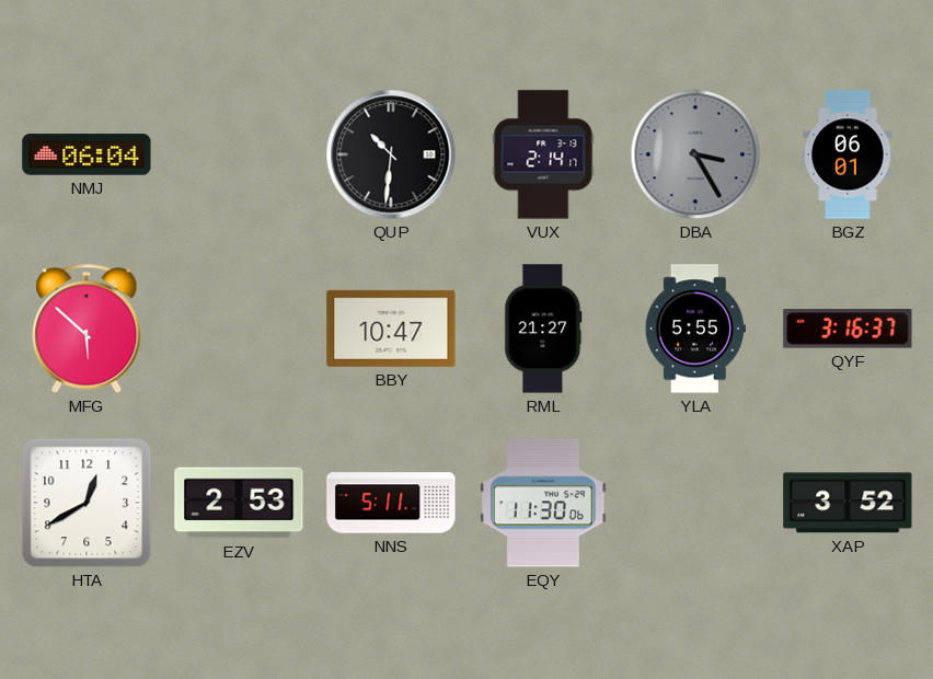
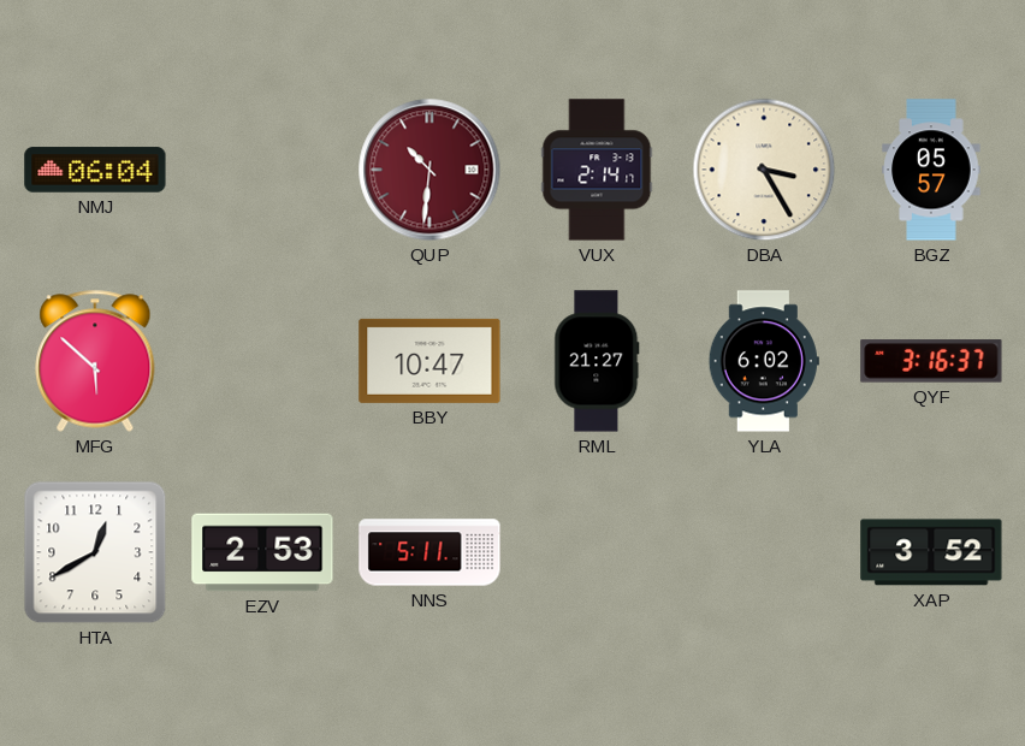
QUP dial: black -> burgundy (429, 170)
DBA dial: grey -> cream (764, 170)
BGZ: 06:01 -> 05:57 (931, 170)
YLA: 5:55 -> 6:02 (764, 361)
EQY: 11:30 -> none (543, 503)
